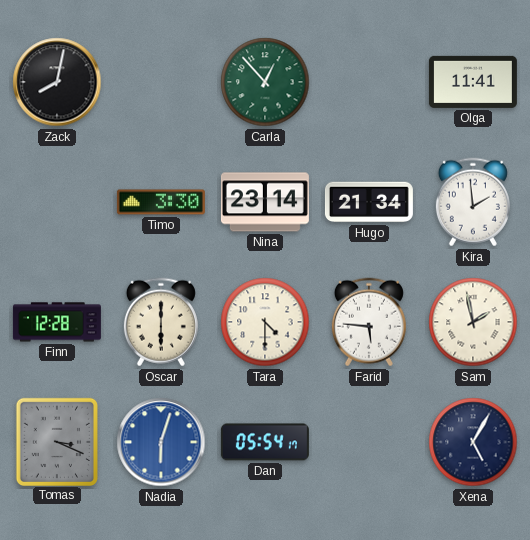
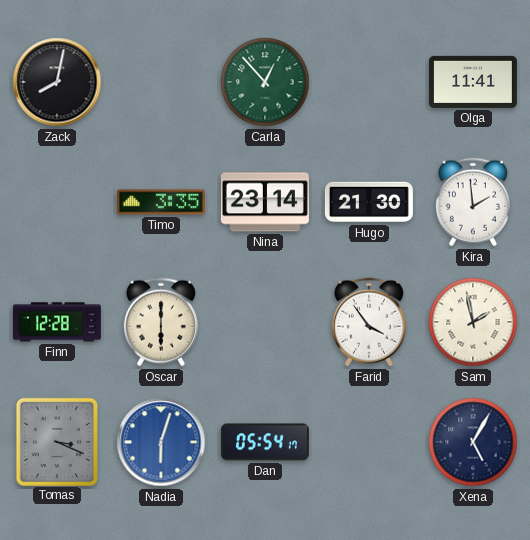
Timo: 3:30 -> 3:35 (161, 202)
Hugo: 21:34 -> 21:30 (369, 202)
Tara: 4:30 -> none (265, 322)
Farid: 5:46 -> 3:54 (369, 322)
